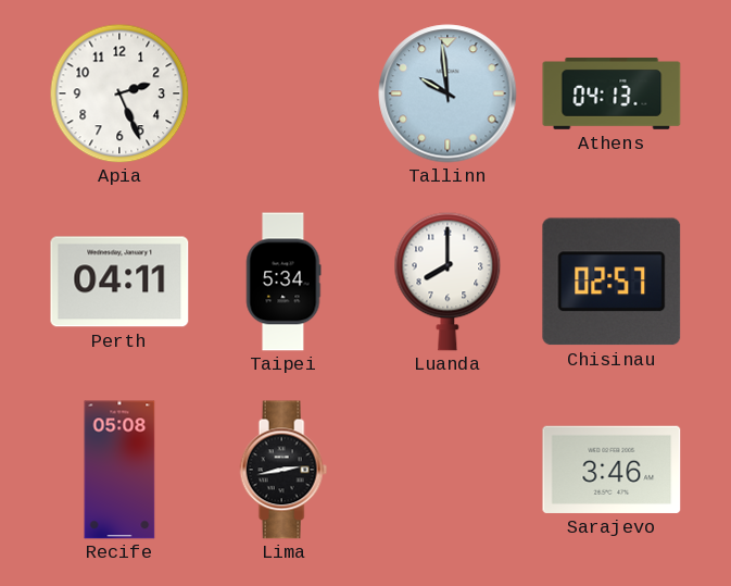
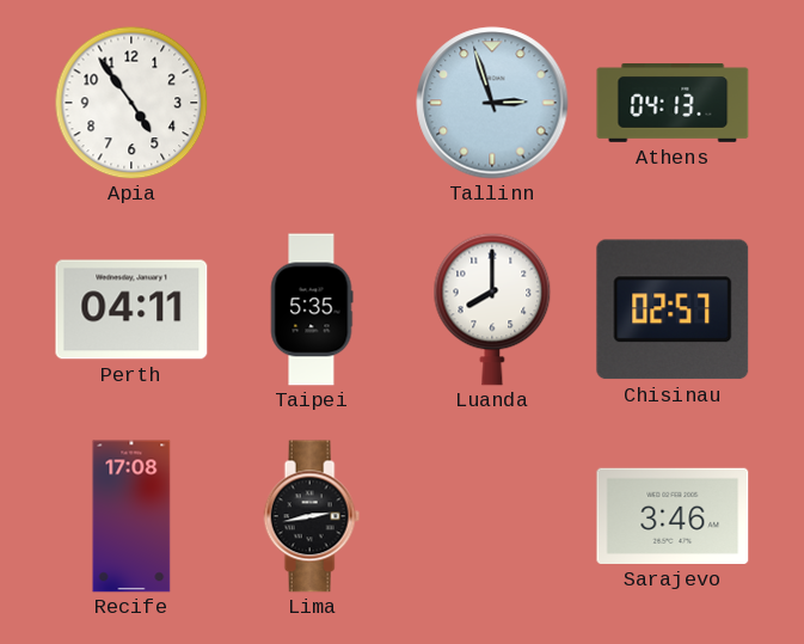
Apia: 2:26 -> 4:54 (131, 103)
Tallinn: 9:59 -> 2:57 (492, 103)
Taipei: 5:34 -> 5:35 (312, 309)
Recife: 05:08 -> 17:08 (131, 516)
